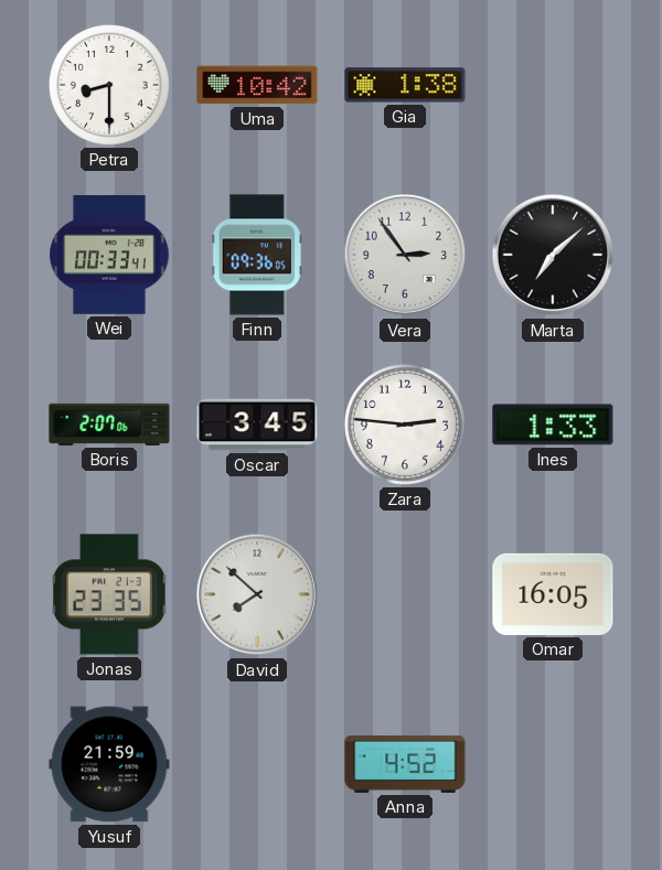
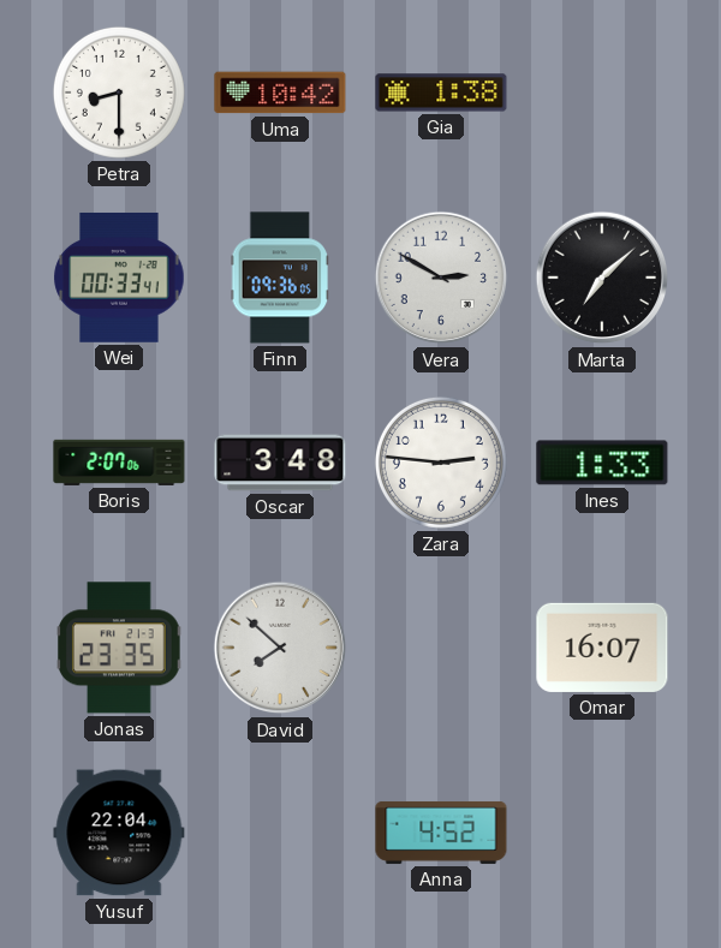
Vera: 2:54 -> 2:50 (441, 278)
Oscar: 3:45 -> 3:48 (280, 463)
Omar: 16:05 -> 16:07 (602, 648)
Yusuf: 21:59 -> 22:04 (119, 833)
